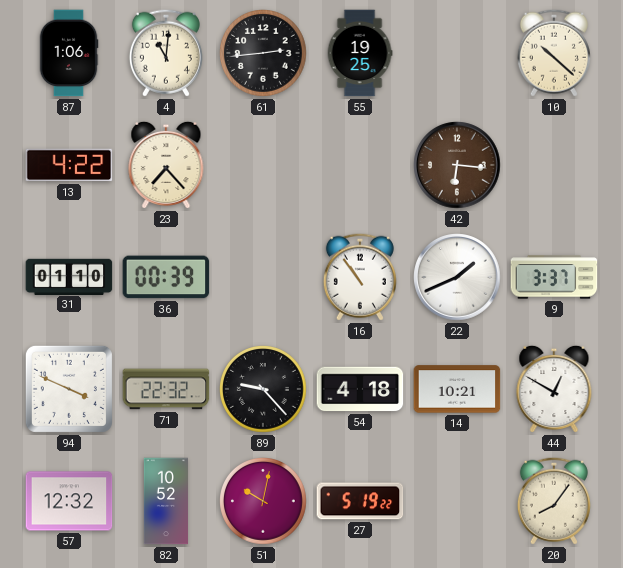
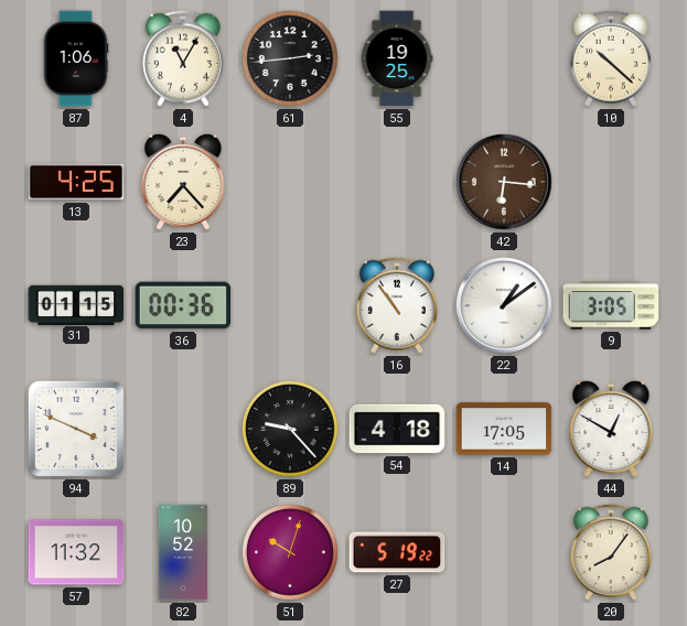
4: 11:01 -> 11:05 (183, 58)
13: 4:22 -> 4:25 (76, 182)
31: 01:10 -> 01:15 (76, 304)
36: 00:39 -> 00:36 (183, 305)
22: 1:41 -> 1:09 (504, 305)
9: 3:37 -> 3:05 (611, 305)
71: 22:32 -> none (166, 389)
14: 10:21 -> 17:05 (504, 429)
57: 12:32 -> 11:32 (76, 552)
51: 10:02 -> 10:03 (291, 553)
